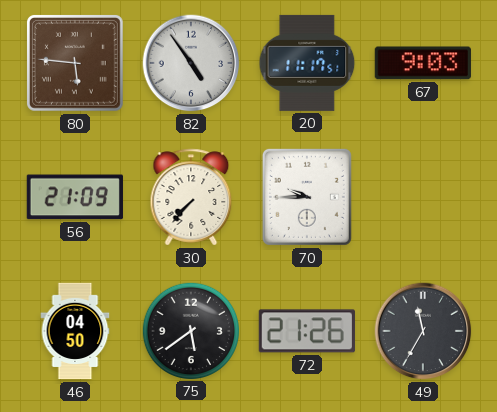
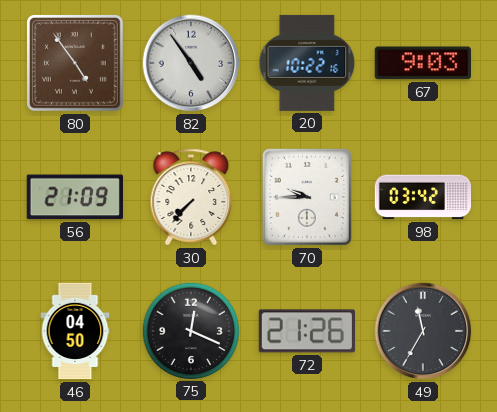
80: 5:46 -> 4:54 (75, 63)
20: 11:17 -> 10:22 (307, 63)
98: none -> 03:42 (423, 197)
75: 5:39 -> 12:19 (190, 330)
